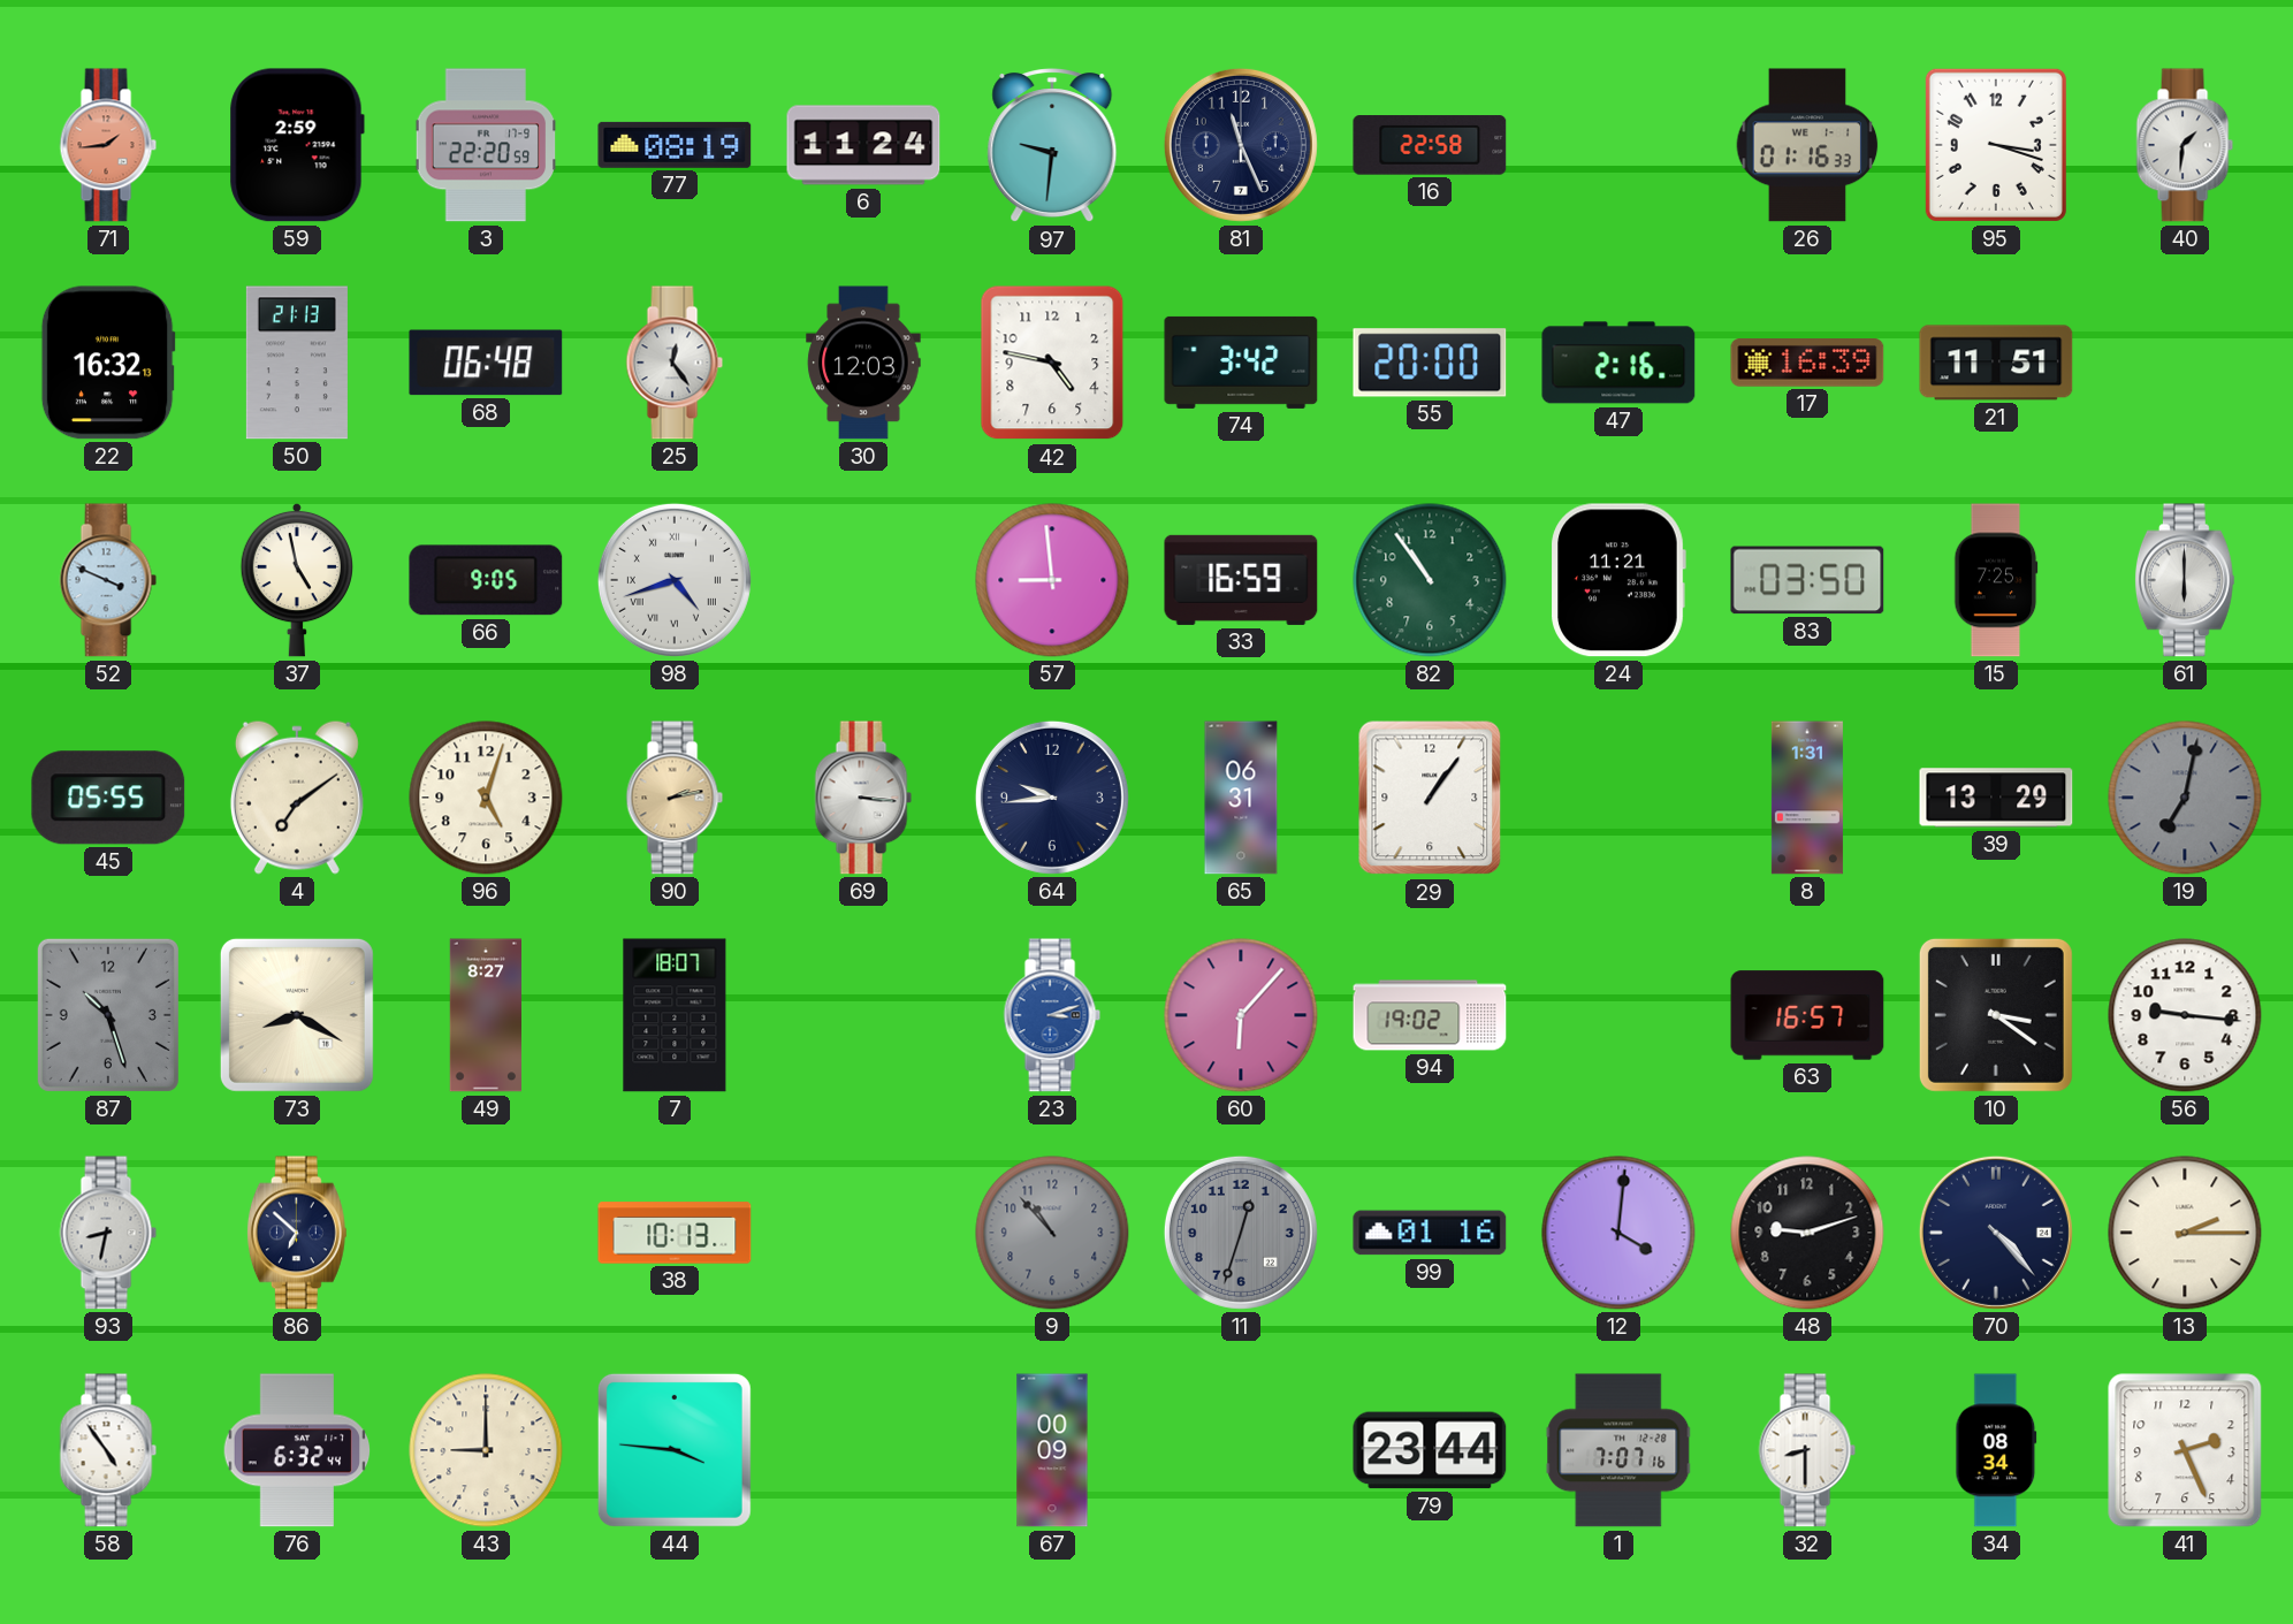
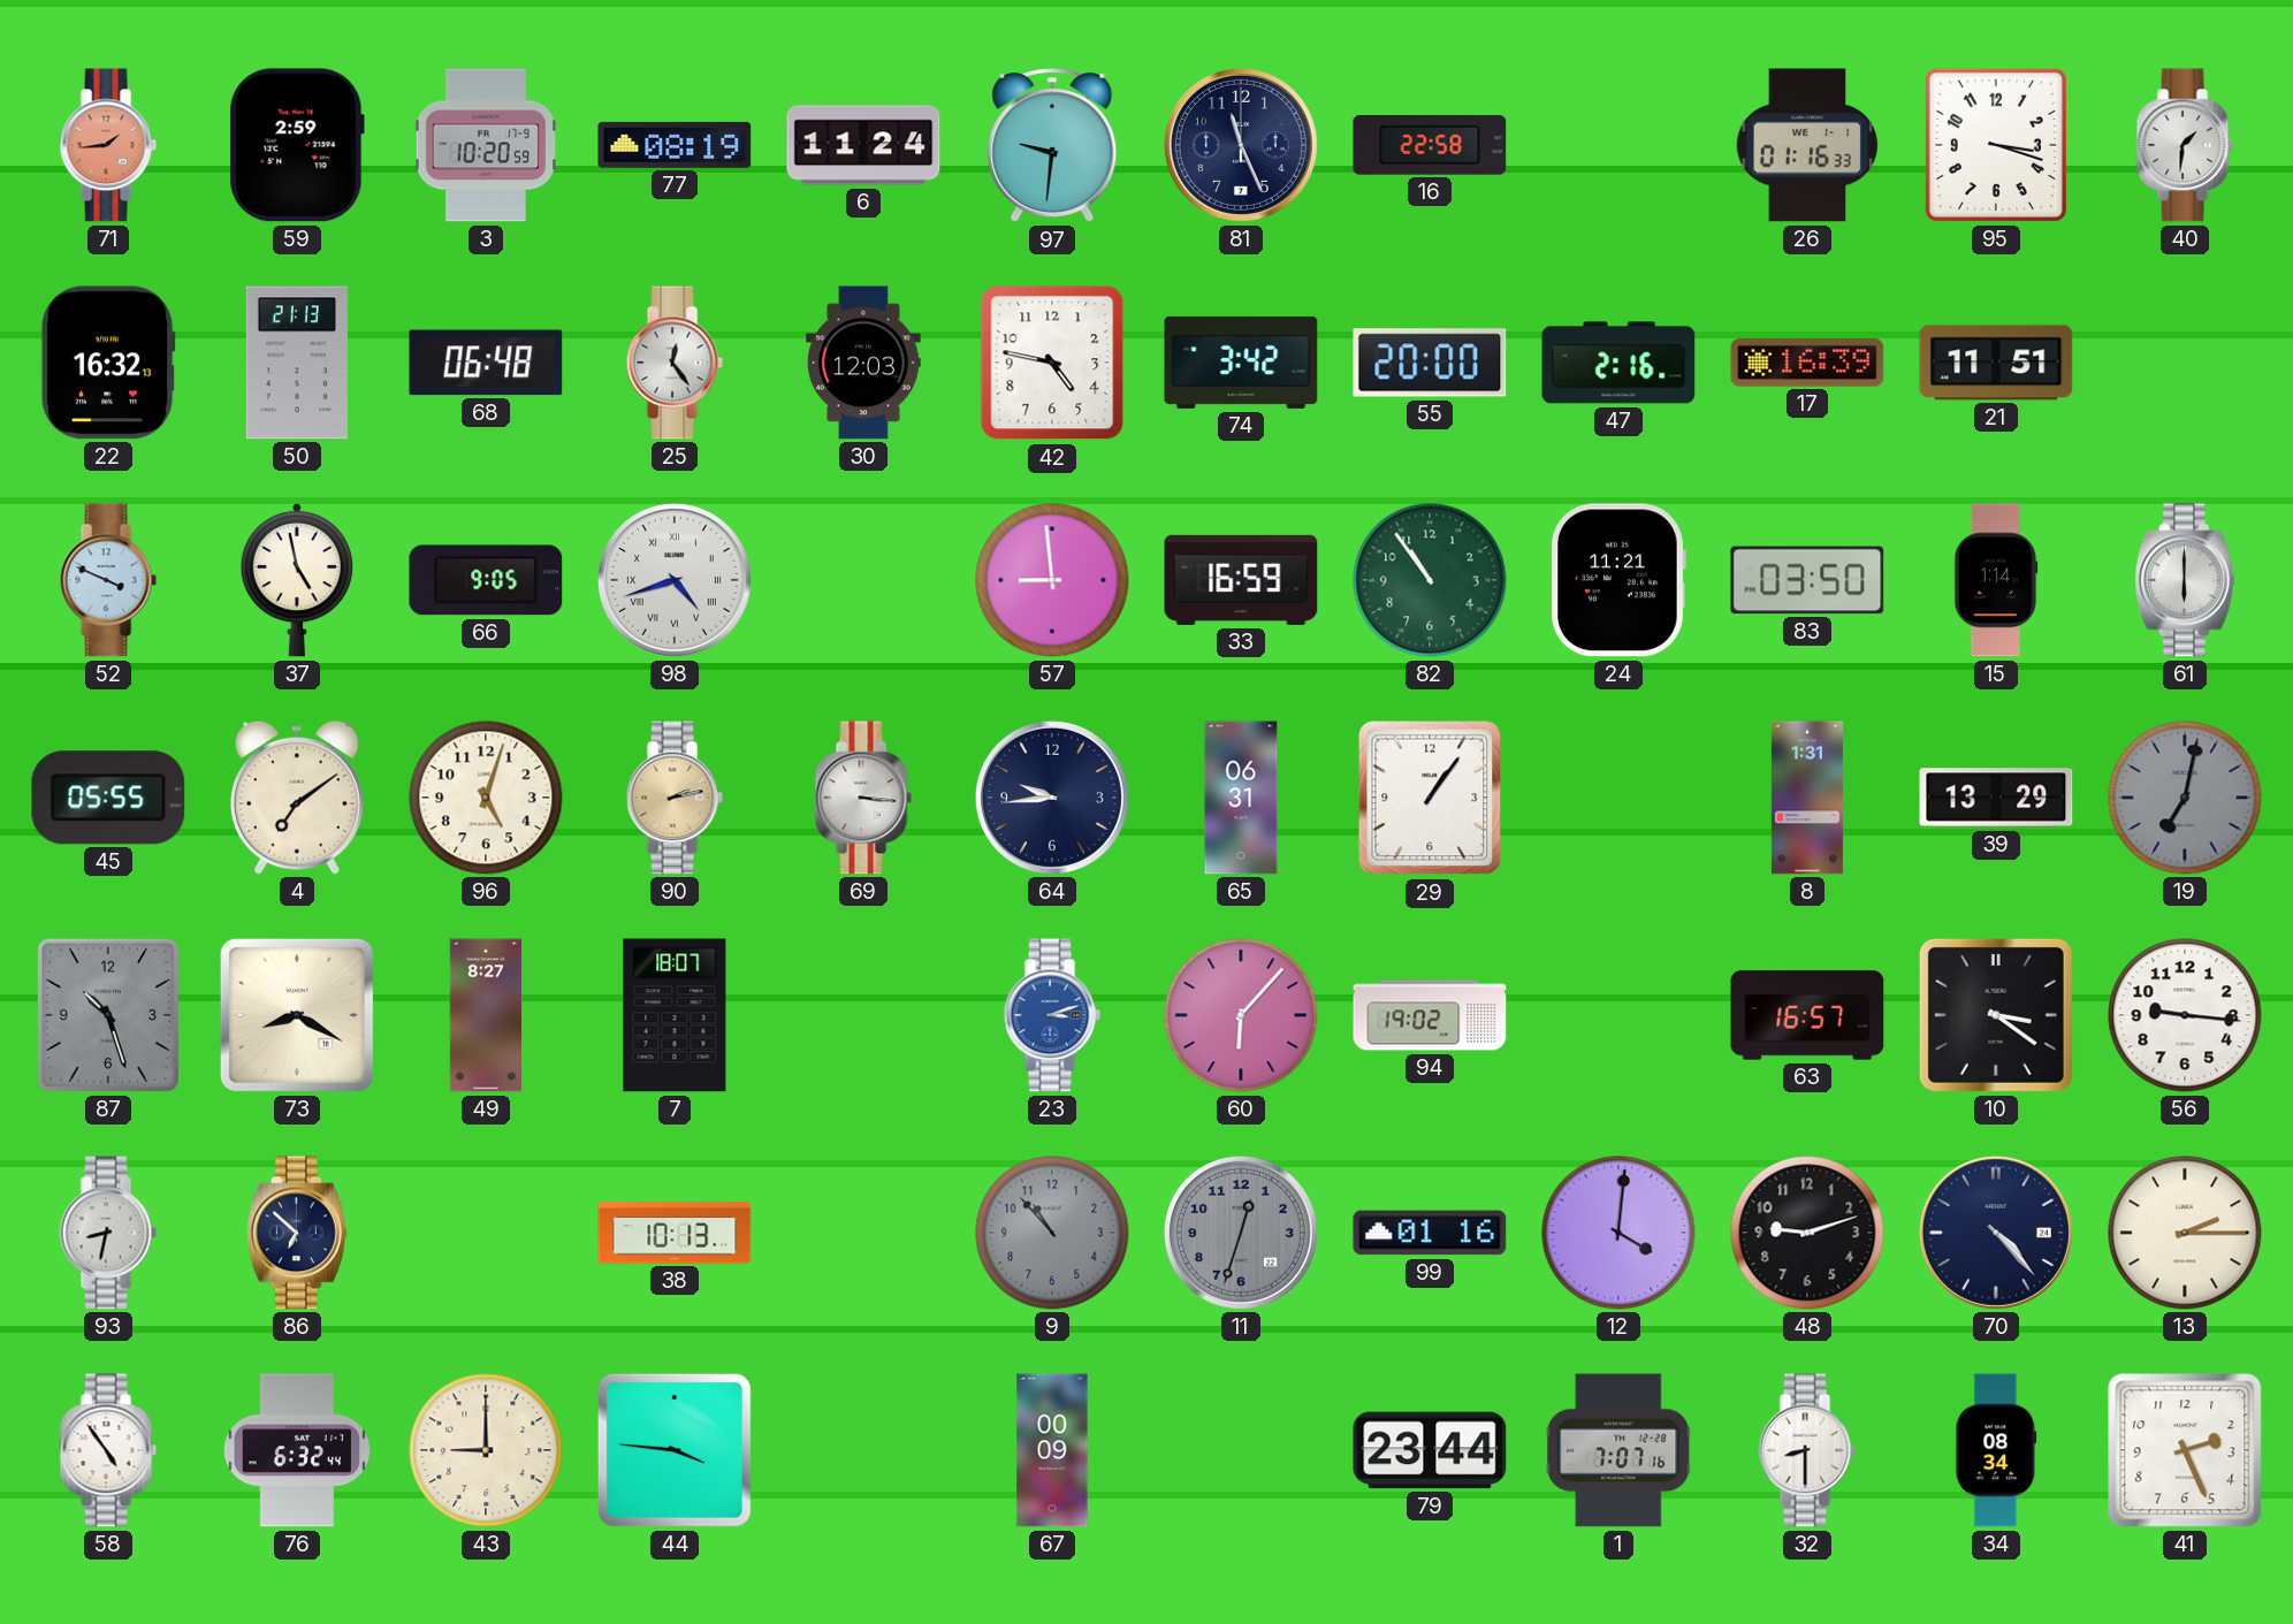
3: 22:20 -> 10:20 (486, 145)
15: 7:25 -> 1:14 (1996, 580)
